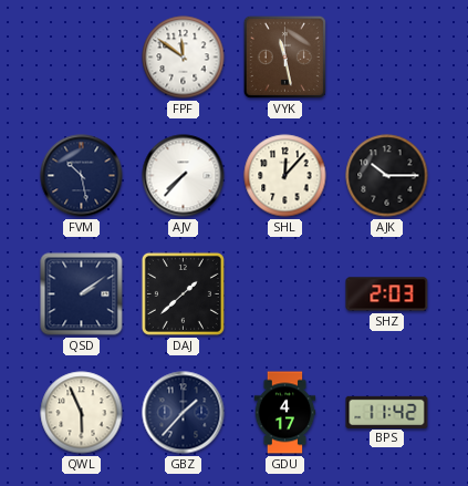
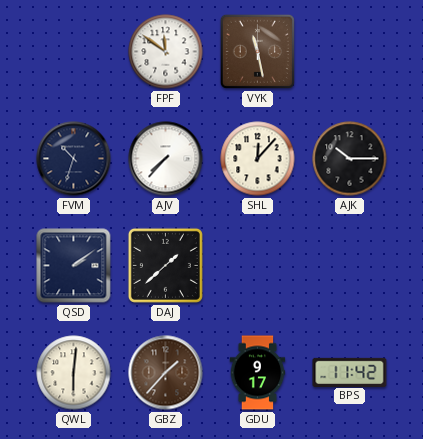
FVM: 10:28 -> 10:33 (74, 159)
SHZ: 2:03 -> none (387, 294)
QWL: 5:56 -> 6:01 (74, 373)
GBZ dial: navy -> brown (166, 373)
GDU: 4:17 -> 9:17 (258, 373)
